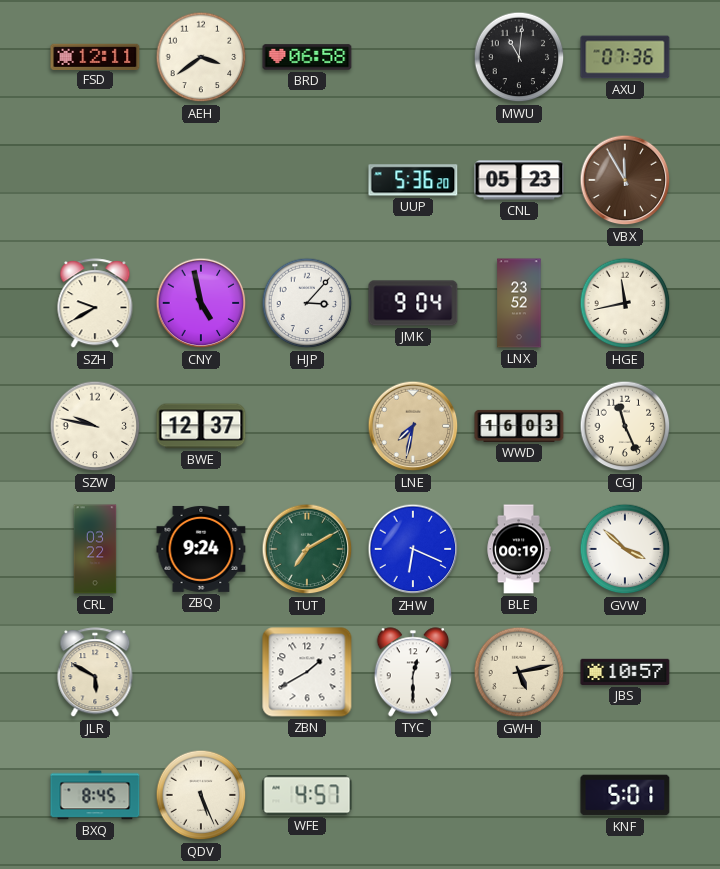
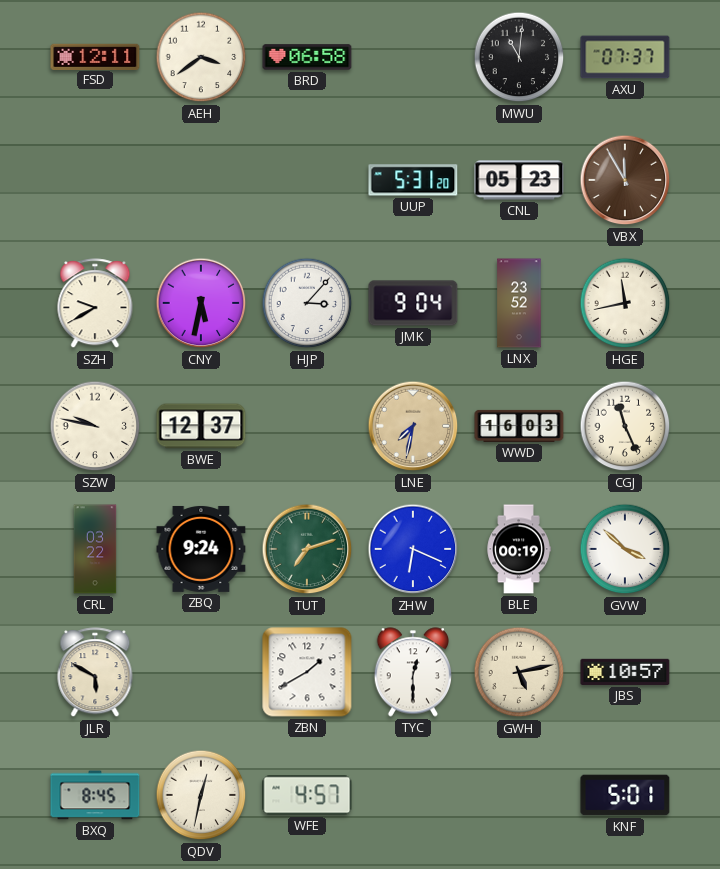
AXU: 07:36 -> 07:37 (625, 57)
UUP: 5:36 -> 5:31 (413, 180)
CNY: 4:58 -> 5:32 (201, 303)
TUT: 7:10 -> 7:12 (307, 549)
QDV: 5:26 -> 12:32 (201, 795)
